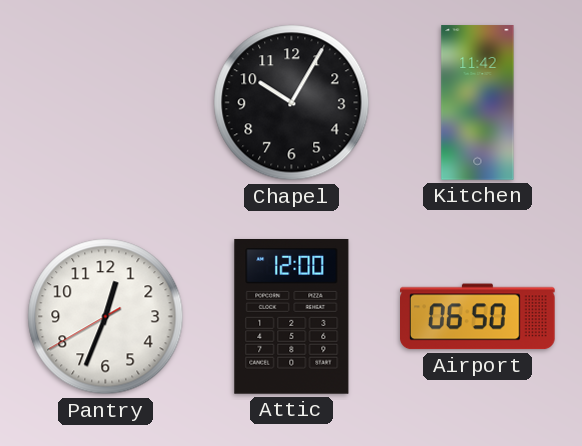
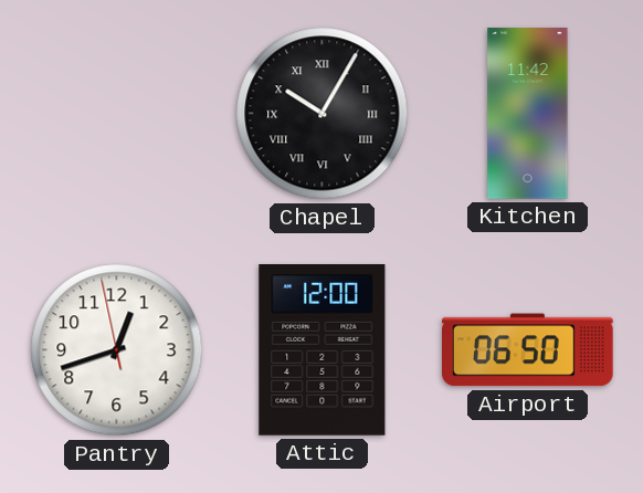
Chapel numerals: Arabic -> Roman (323, 114)
Pantry: 12:33 -> 12:41 (117, 350)
